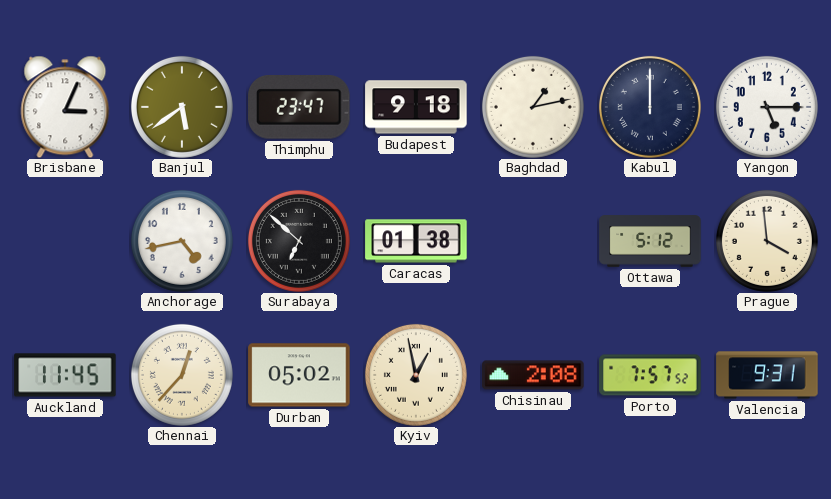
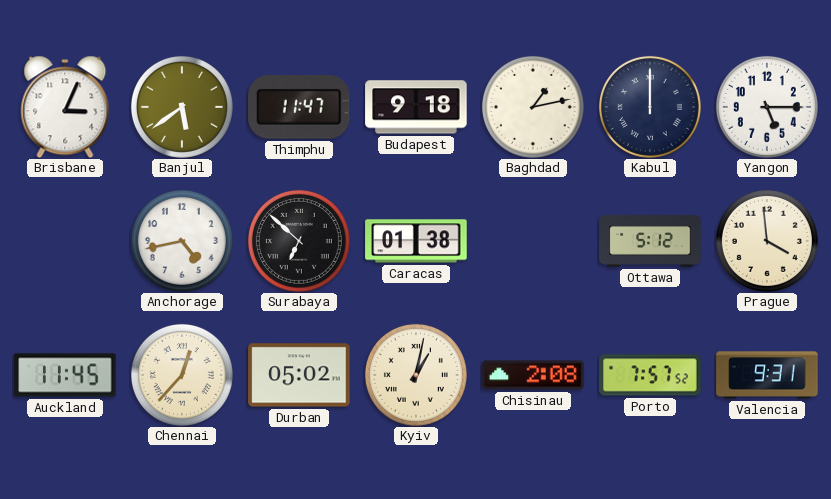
Thimphu: 23:47 -> 11:47 (299, 108)
Kyiv: 12:58 -> 1:02 (416, 375)
